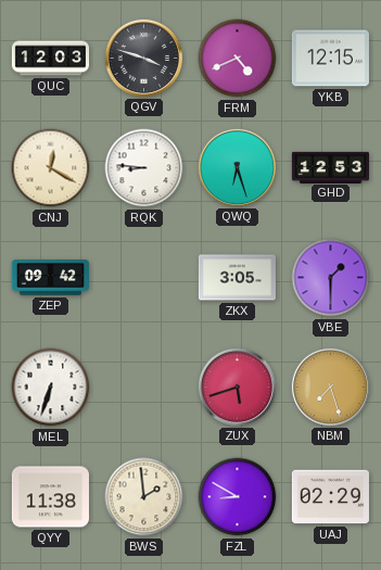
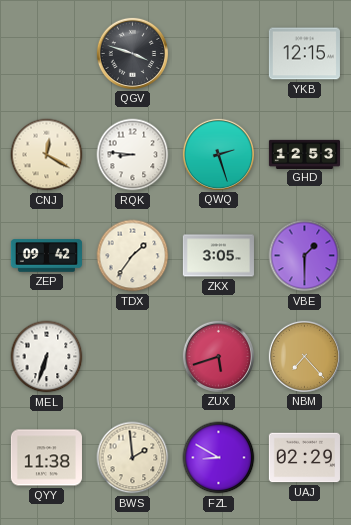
QUC: 12:03 -> none (50, 59)
FRM: 4:41 -> none (238, 59)
QWQ: 6:27 -> 2:27 (218, 154)
TDX: none -> 1:36 (133, 256)
NBM: 7:27 -> 7:23 (304, 356)
